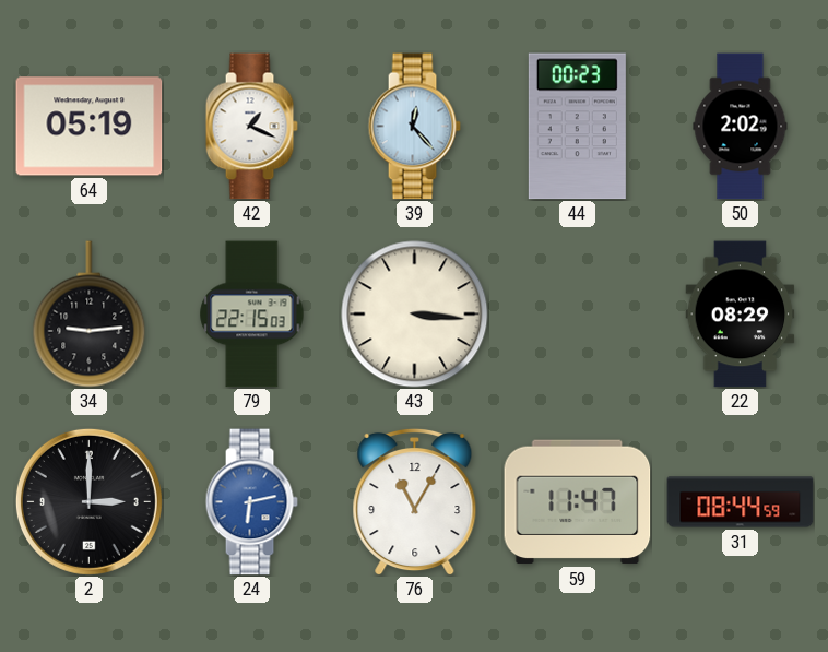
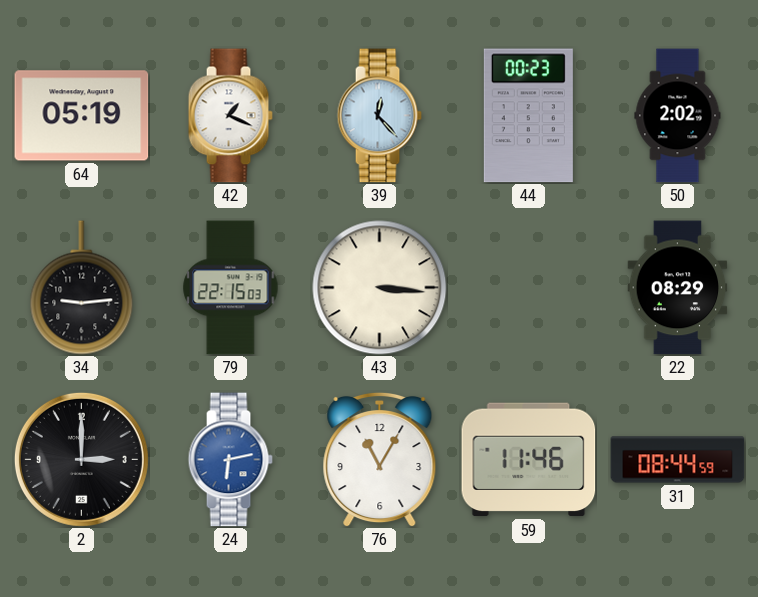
59: 11:47 -> 11:46 (529, 460)
